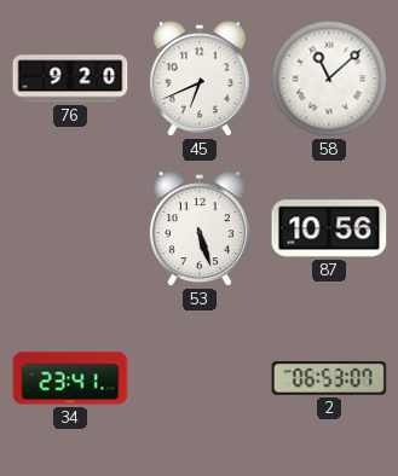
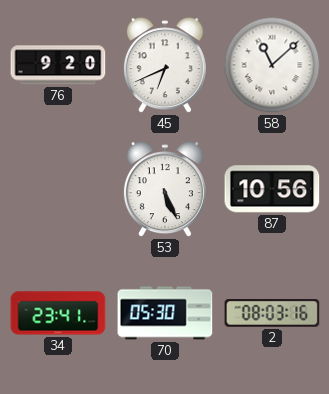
53: 5:27 -> 5:26 (165, 190)
70: none -> 05:30 (165, 313)
2: 06:53 -> 08:03 (272, 314)
